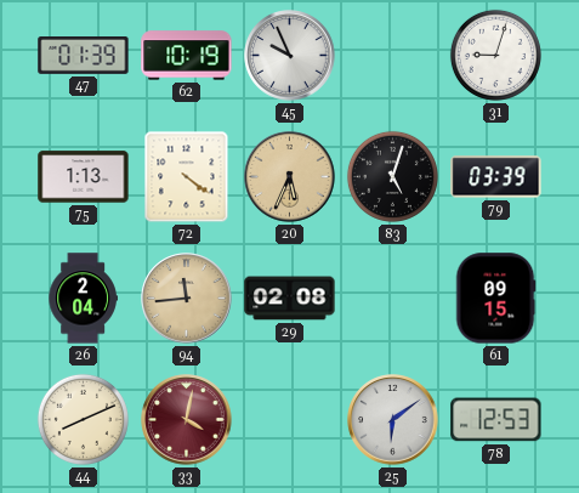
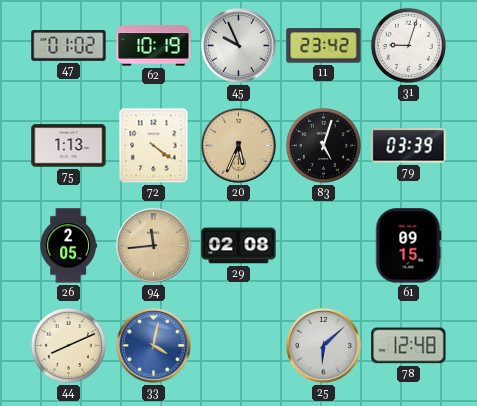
47: 01:39 -> 01:02 (69, 46)
11: none -> 23:42 (324, 46)
26: 2:04 -> 2:05 (68, 246)
33 dial: burgundy -> blue (154, 346)
25: 6:09 -> 6:08 (324, 346)
78: 12:53 -> 12:48 (409, 346)
